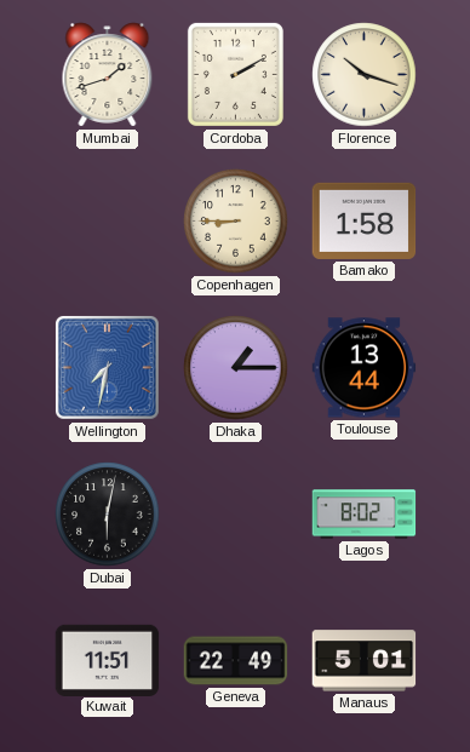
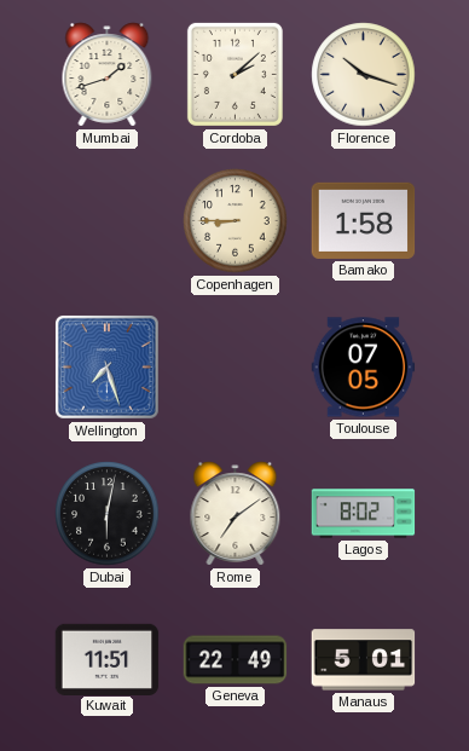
Cordoba: 2:10 -> 2:08 (234, 74)
Wellington: 7:32 -> 7:27 (106, 366)
Dhaka: 1:15 -> none (236, 368)
Toulouse: 13:44 -> 07:05 (364, 368)
Rome: none -> 7:09 (236, 514)
